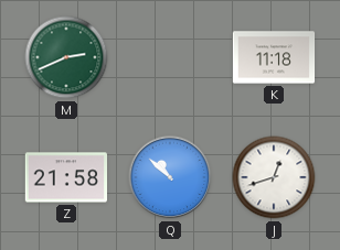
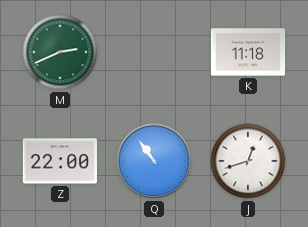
Z: 21:58 -> 22:00 (59, 161)
Q: 10:52 -> 10:54 (154, 161)
